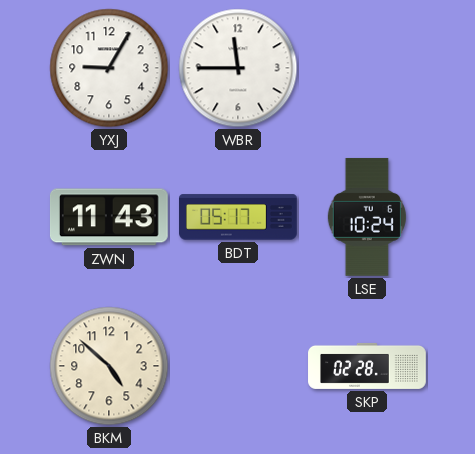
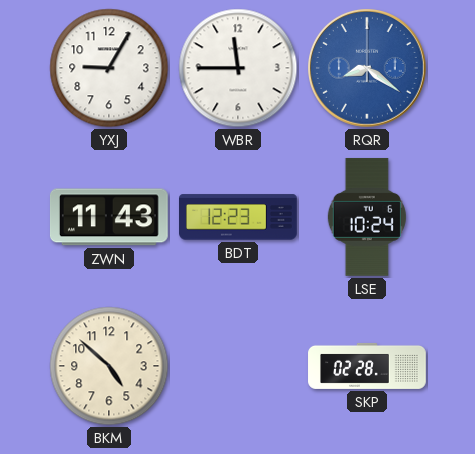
RQR: none -> 8:21 (367, 68)
BDT: 05:17 -> 12:23 (239, 217)
